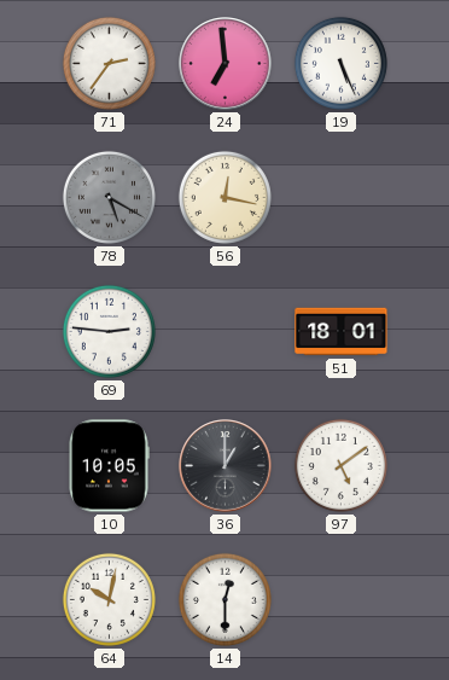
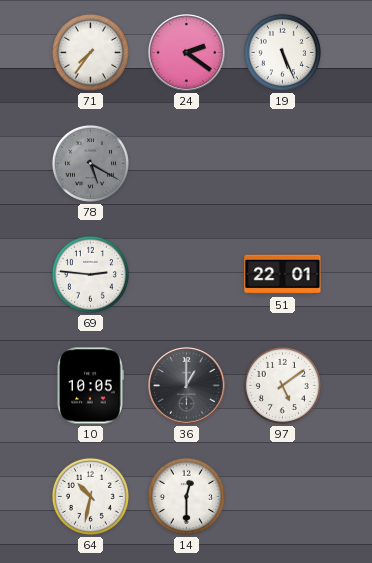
71: 2:36 -> 7:36 (90, 52)
24: 6:59 -> 2:21 (187, 53)
56: 12:17 -> none (224, 197)
51: 18:01 -> 22:01 (283, 275)
64: 10:02 -> 10:32 (90, 496)
